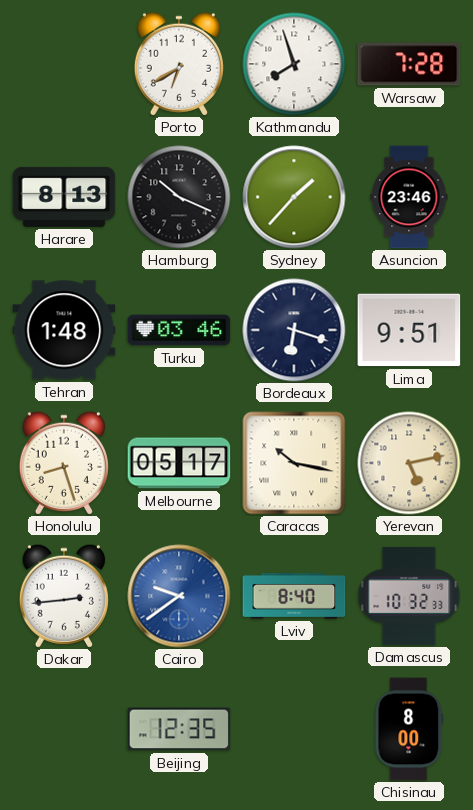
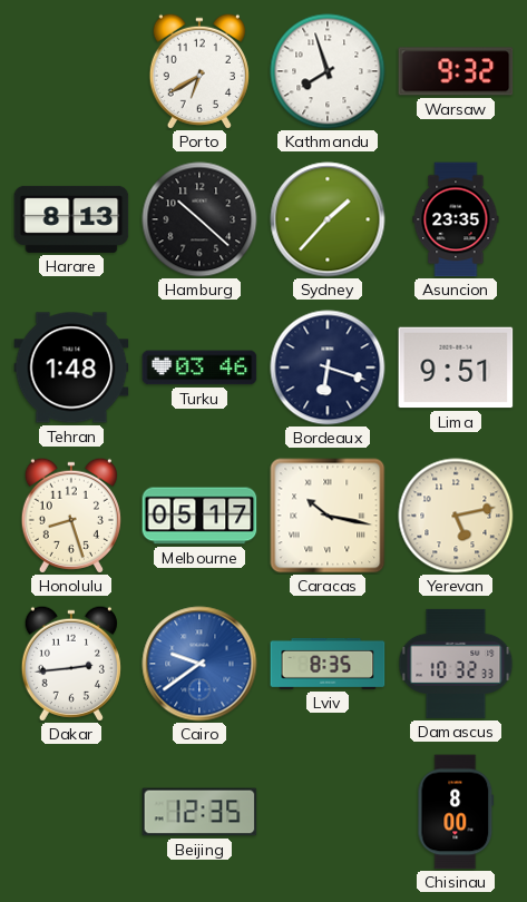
Warsaw: 7:28 -> 9:32 (456, 71)
Hamburg: 10:19 -> 10:22 (199, 219)
Asuncion: 23:46 -> 23:35 (456, 219)
Lviv: 8:40 -> 8:35 (328, 664)
